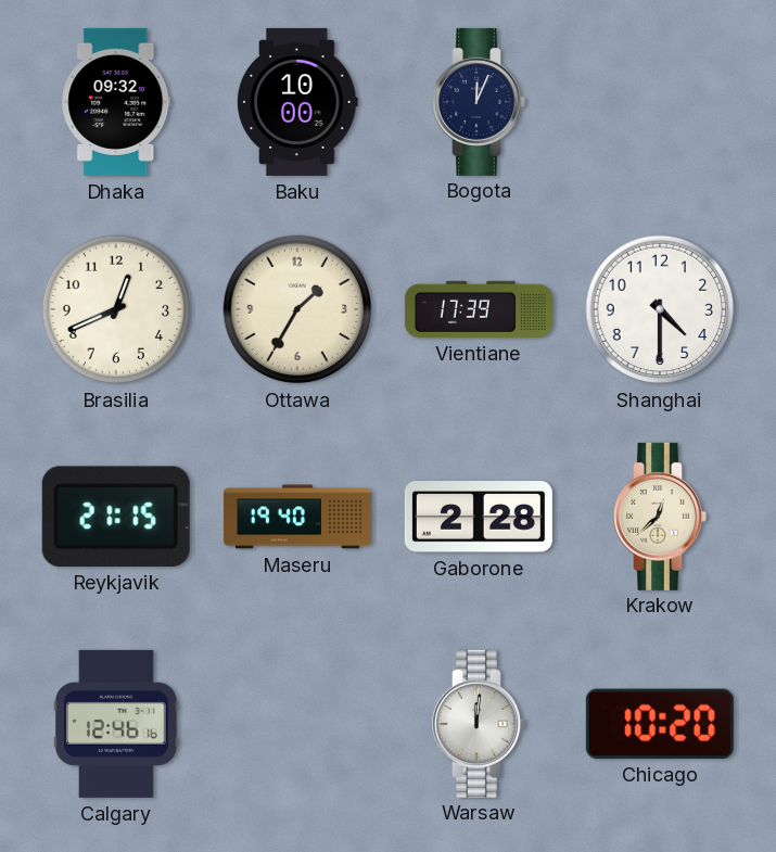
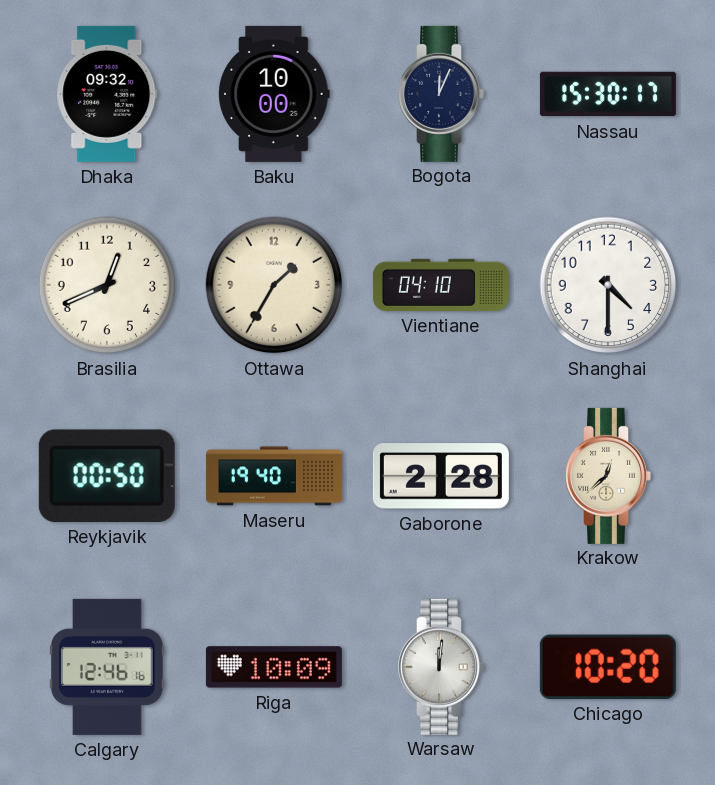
Nassau: none -> 15:30 (608, 94)
Vientiane: 17:39 -> 04:10 (441, 285)
Reykjavik: 21:15 -> 00:50 (107, 476)
Riga: none -> 10:09 (274, 667)
